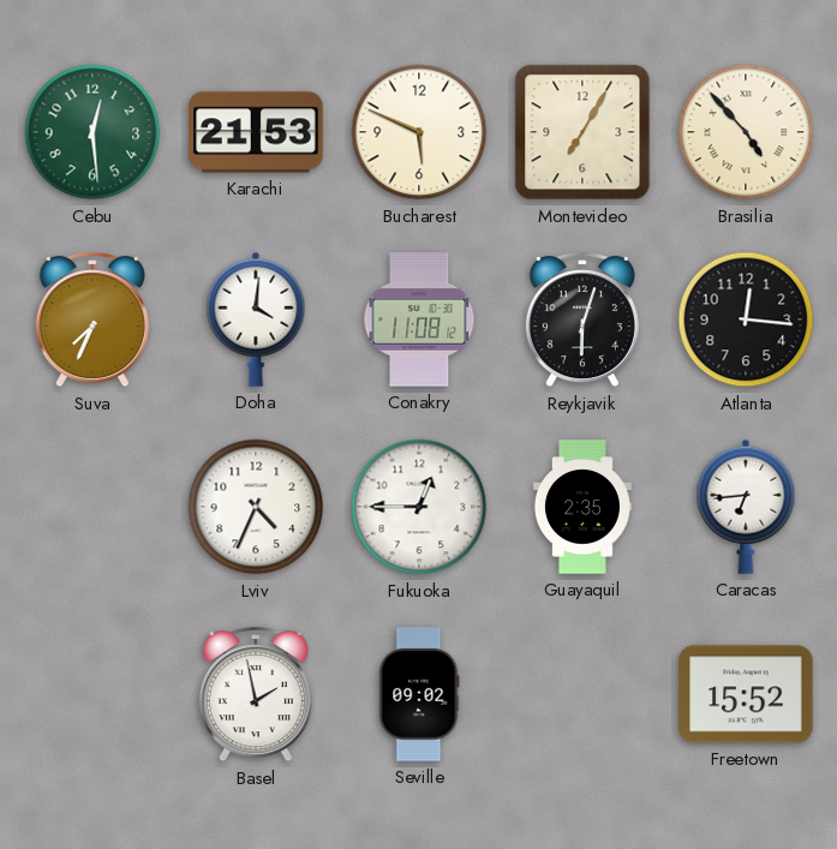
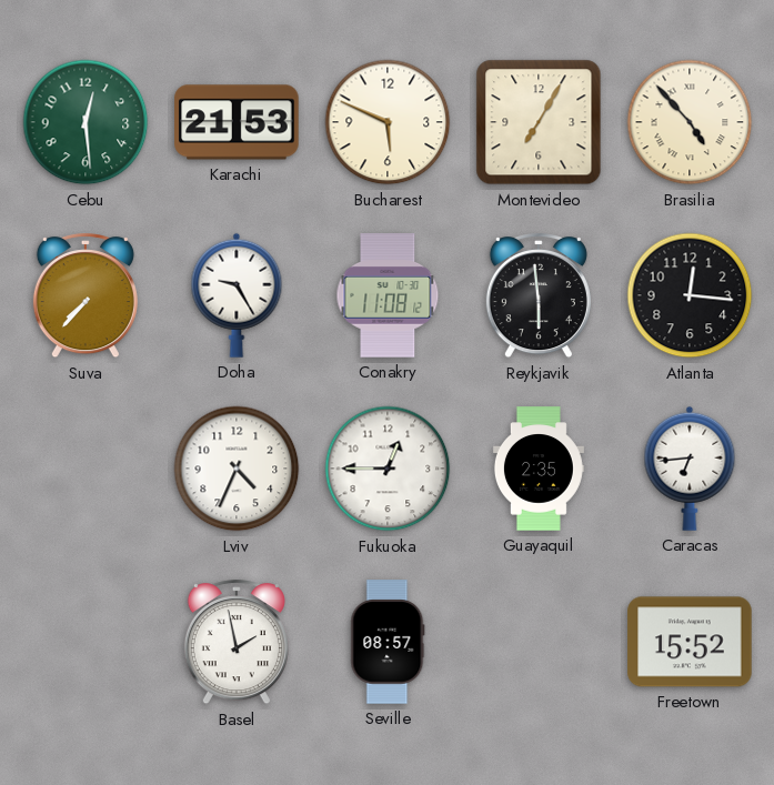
Suva: 7:34 -> 7:37 (86, 296)
Doha: 4:01 -> 9:25 (237, 295)
Reykjavik: 6:03 -> 5:59 (539, 296)
Seville: 09:02 -> 08:57 (388, 642)
